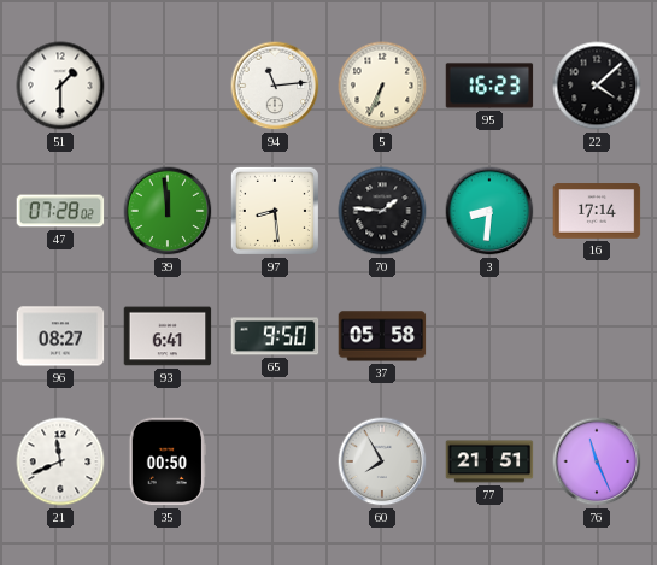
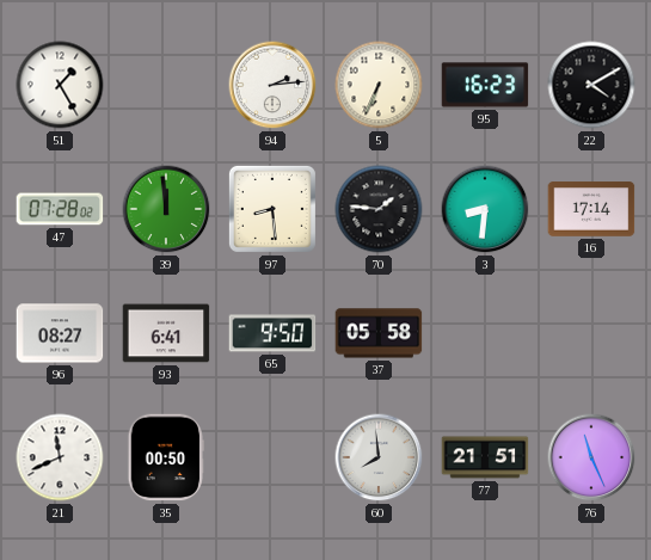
51: 1:30 -> 1:25 (60, 85)
94: 11:14 -> 2:14 (272, 85)
22: 4:08 -> 4:10 (591, 85)
60: 7:55 -> 7:59 (379, 457)
